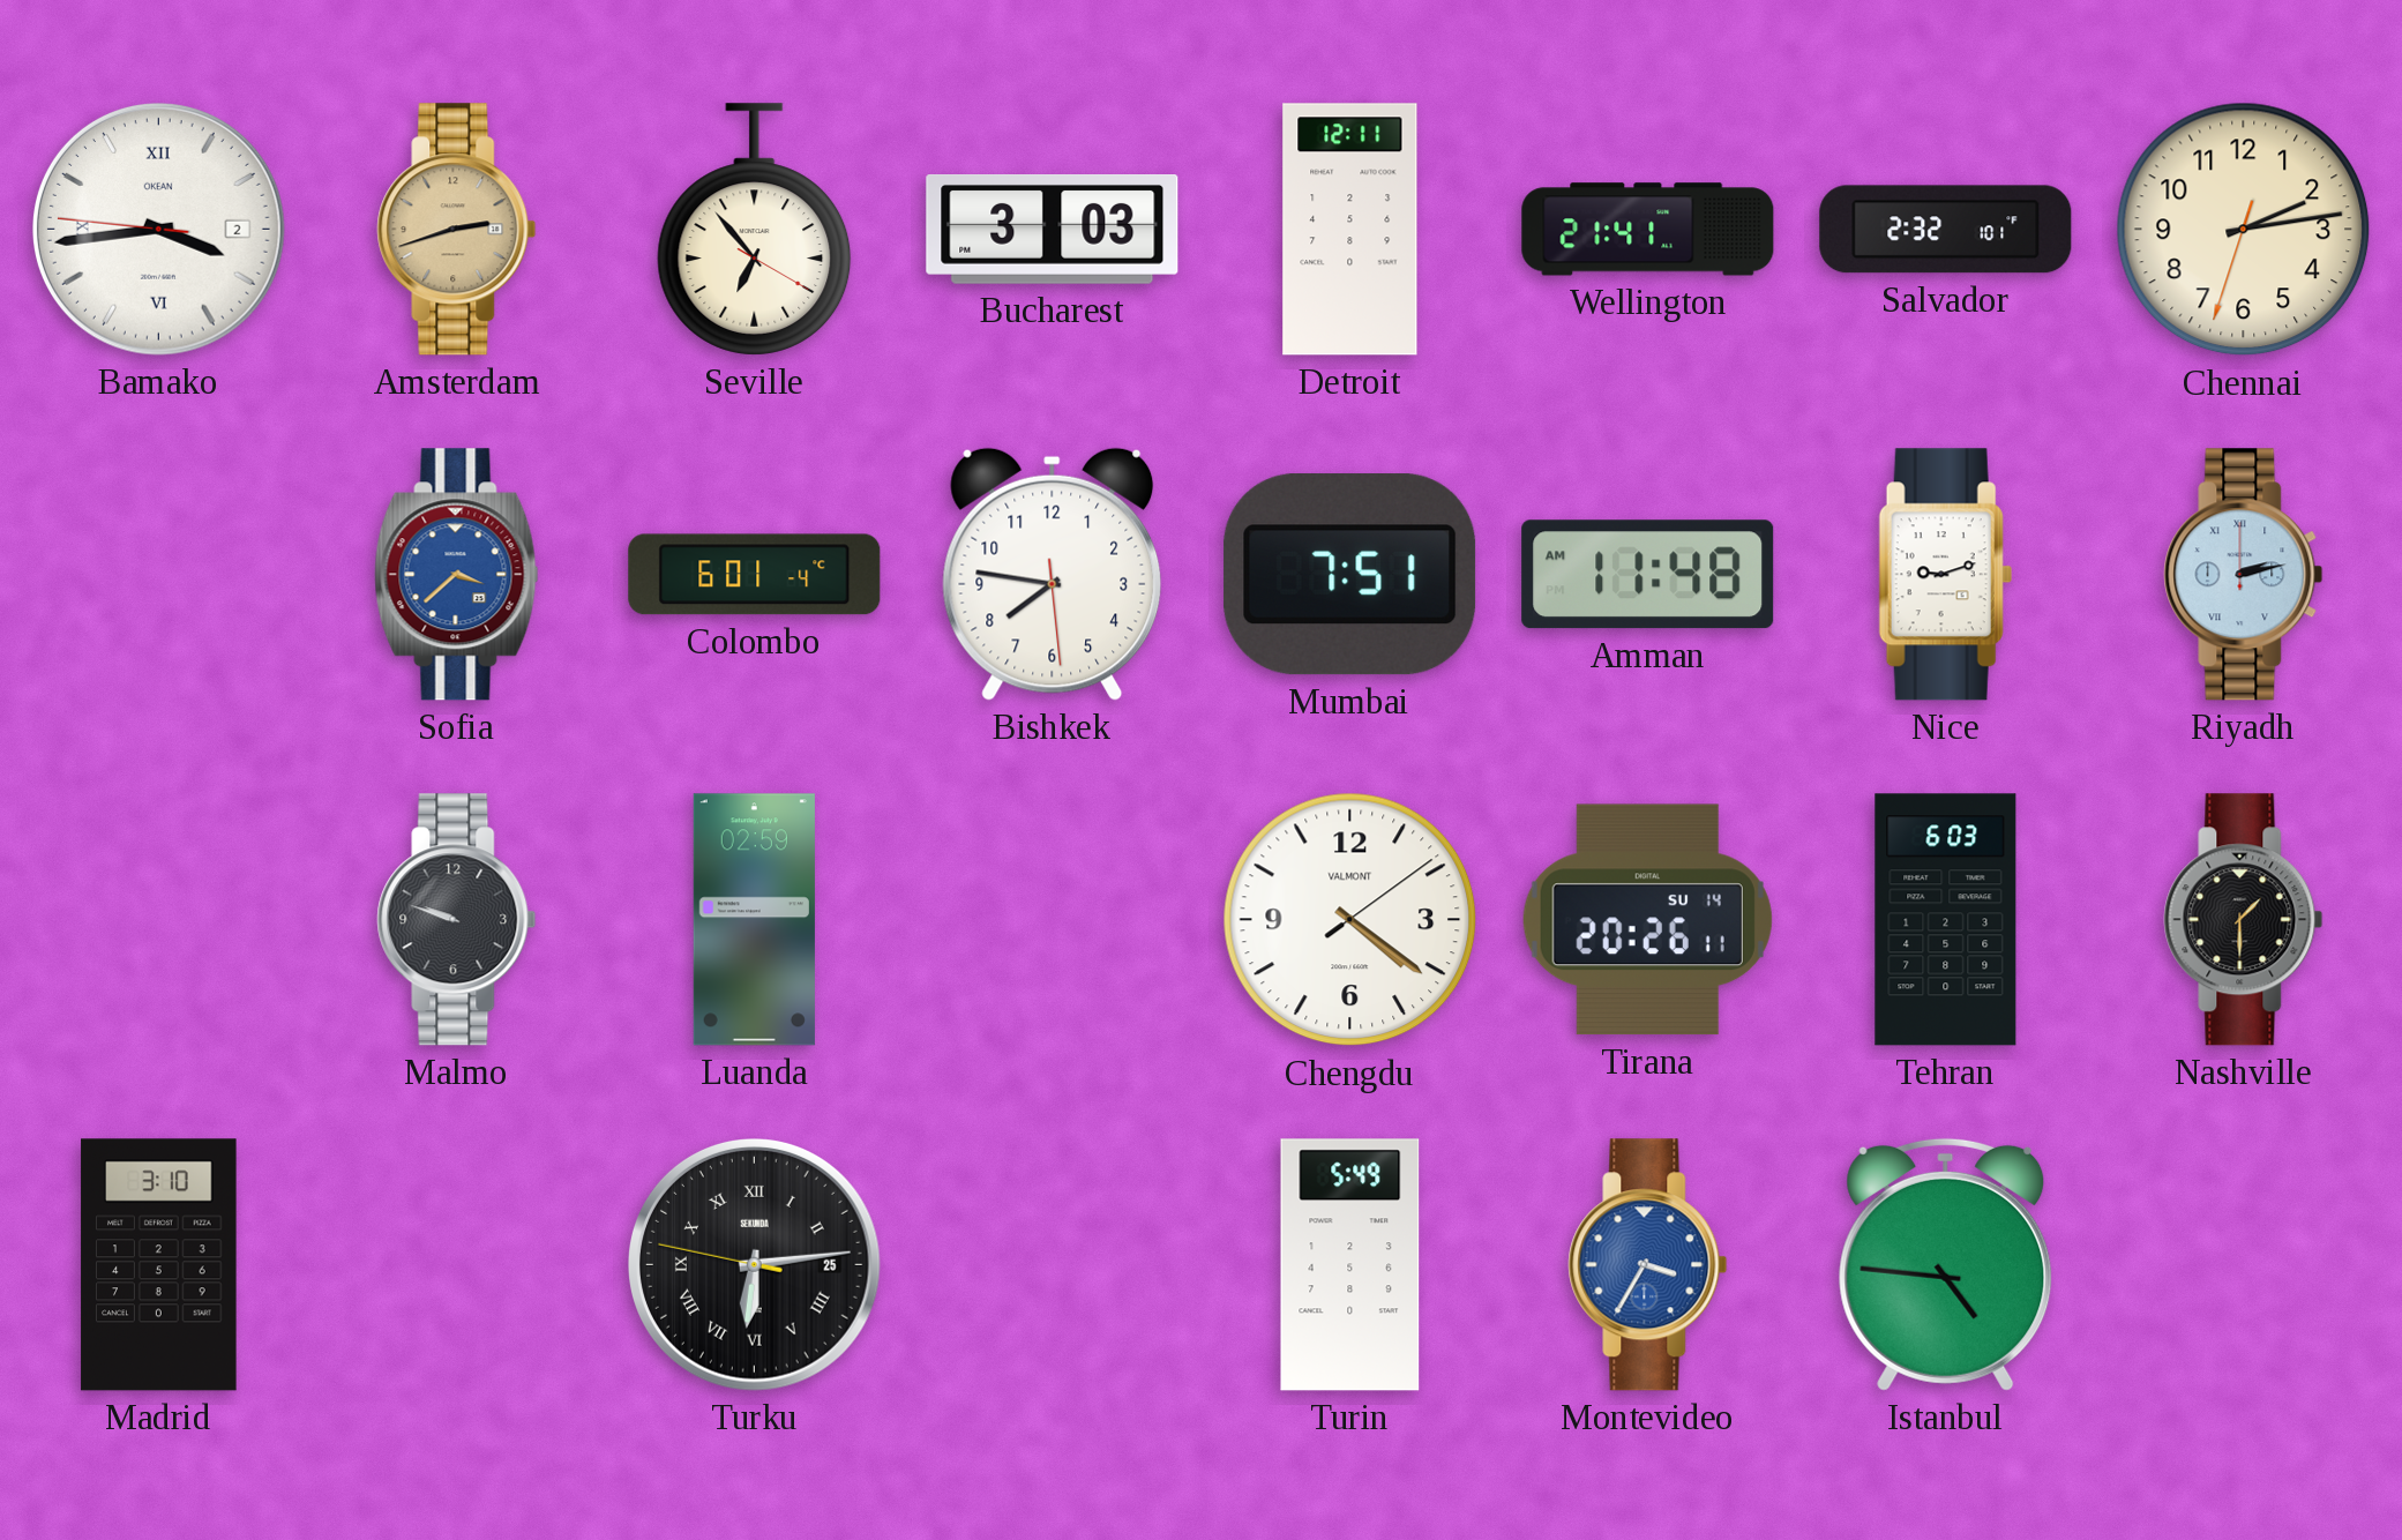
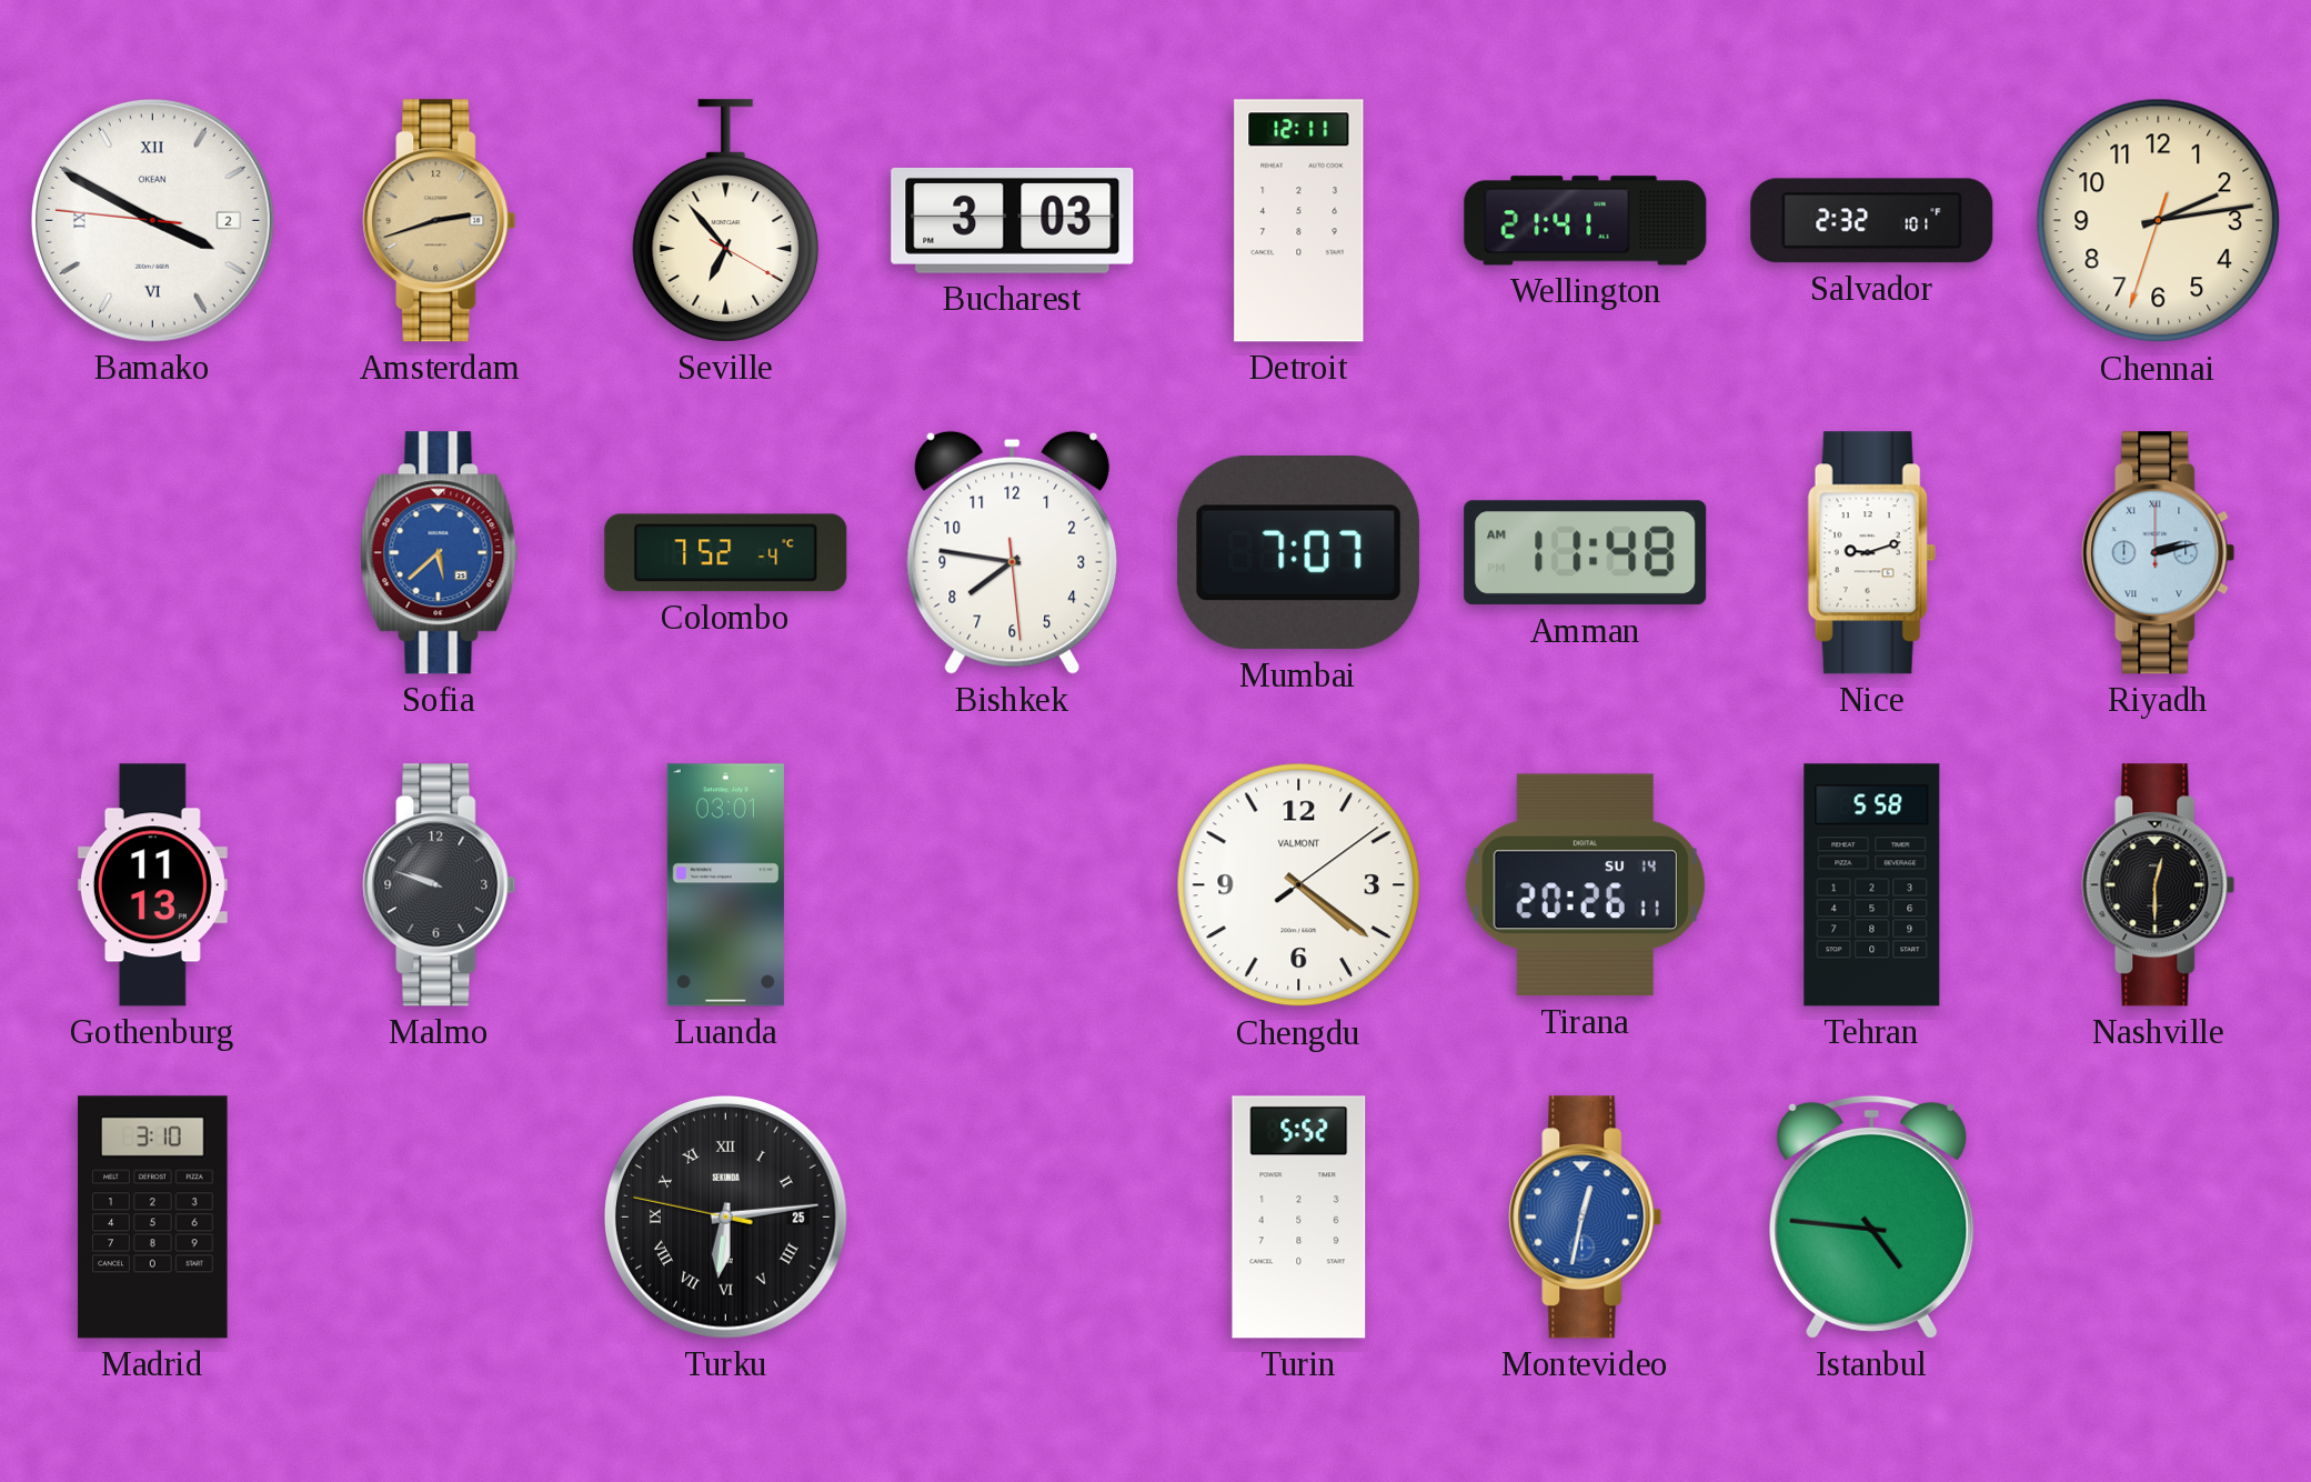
Bamako: 3:43 -> 3:49 (153, 221)
Sofia: 3:38 -> 5:38 (440, 553)
Colombo: 6:01 -> 7:52 (726, 553)
Mumbai: 7:51 -> 7:07 (1299, 553)
Gothenburg: none -> 11:13 (152, 885)
Luanda: 02:59 -> 03:01 (725, 885)
Tehran: 6:03 -> 5:58 (1872, 885)
Nashville: 1:30 -> 12:30 (2159, 885)
Turin: 5:49 -> 5:52 (1299, 1218)
Montevideo: 3:35 -> 12:32 (1586, 1218)
